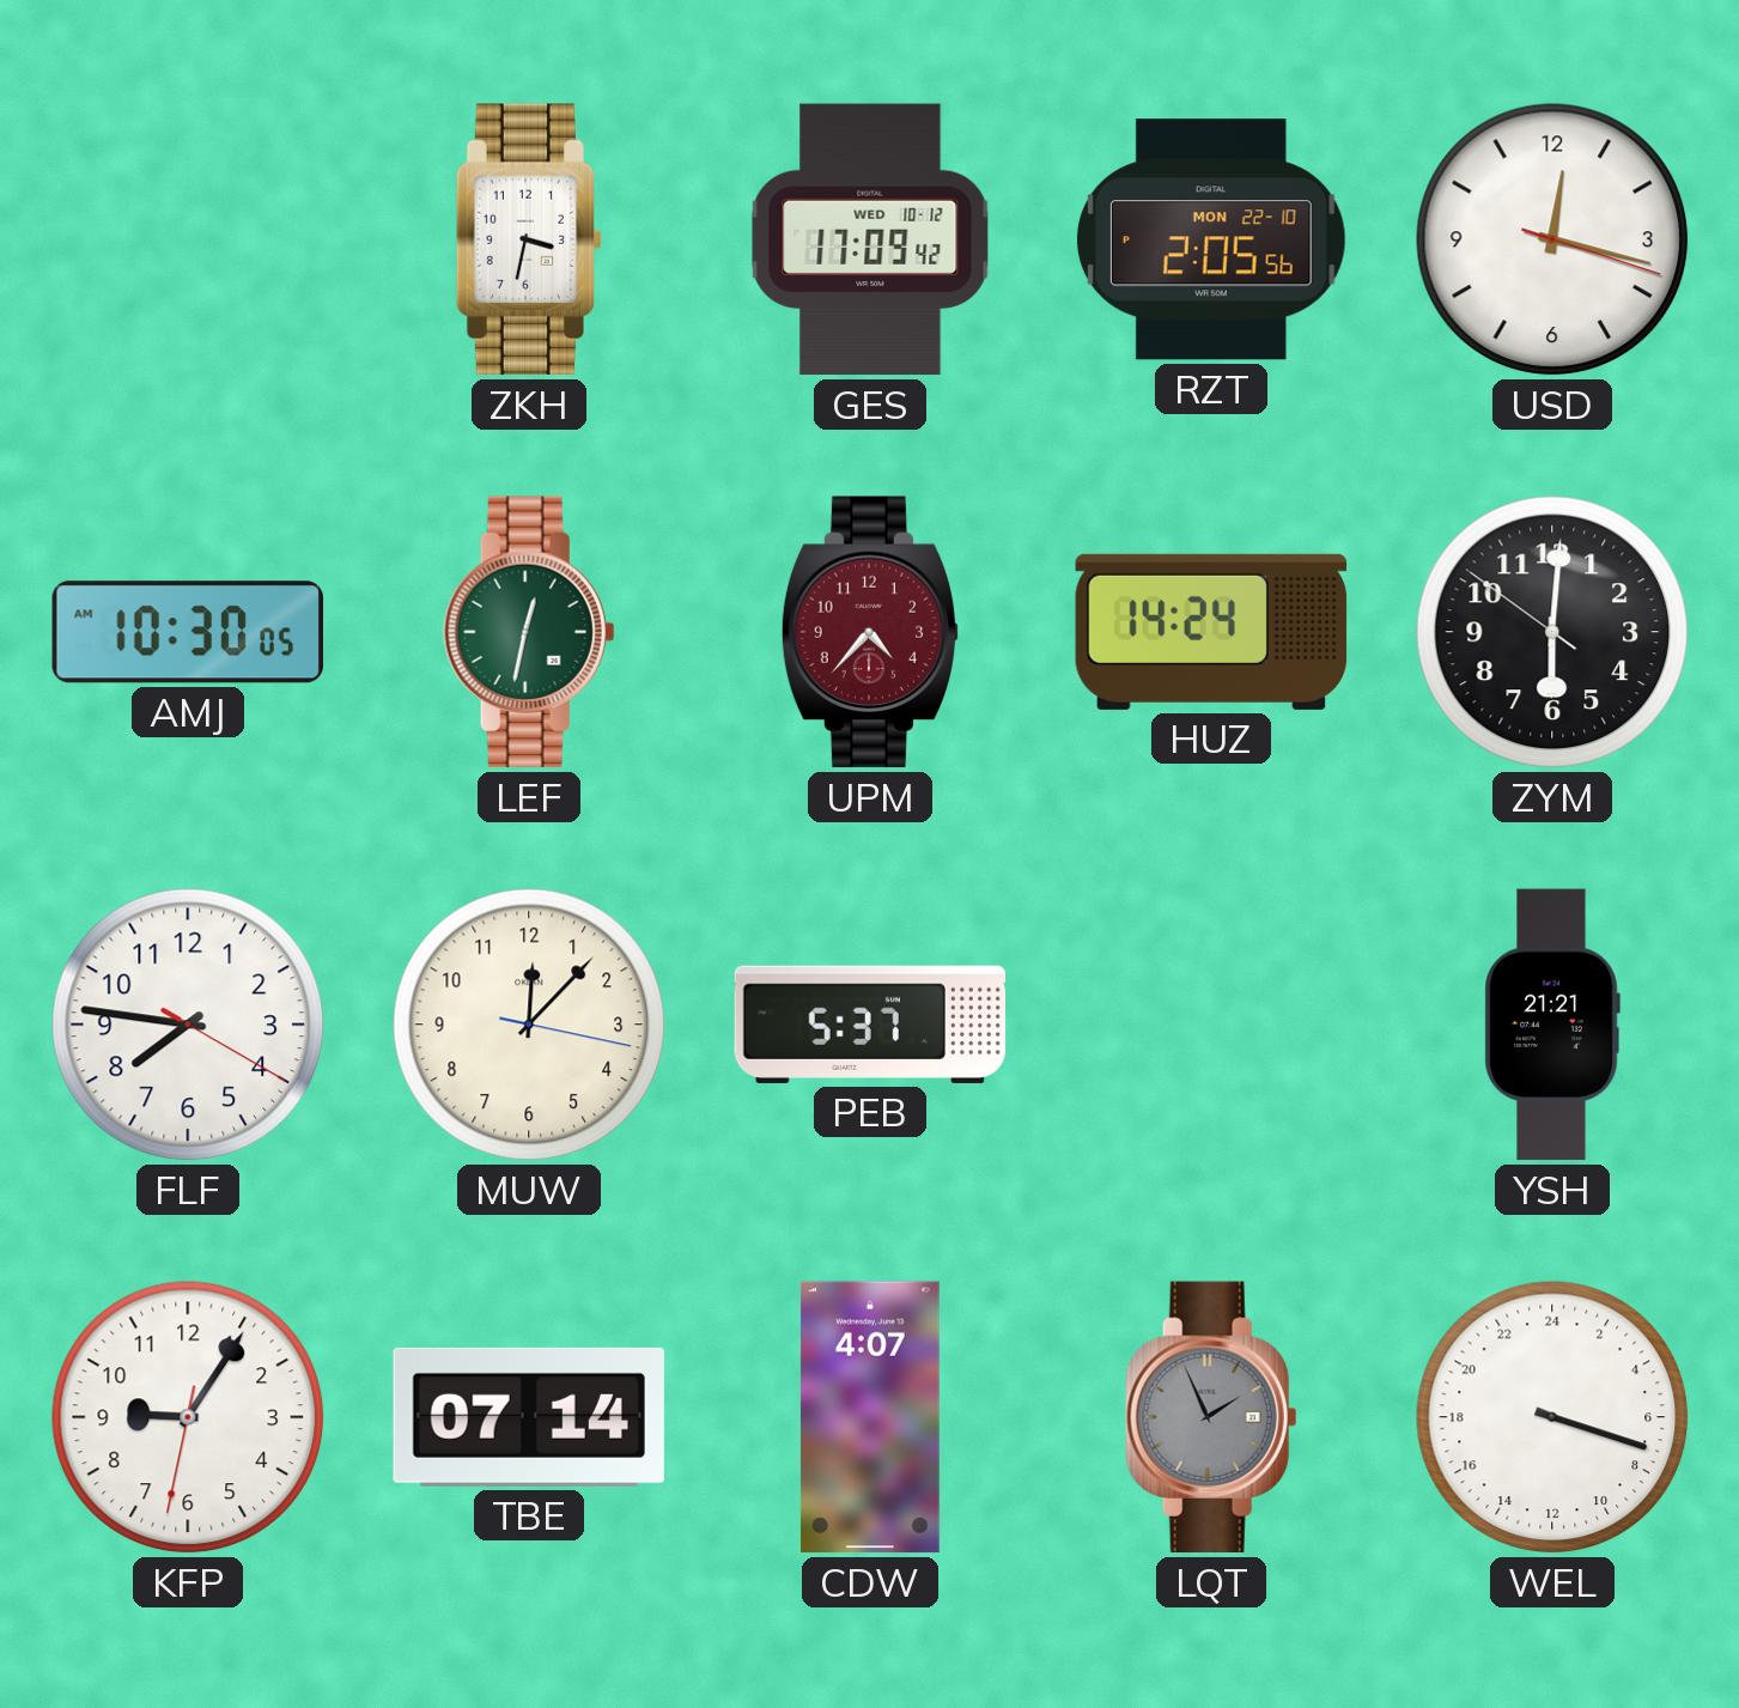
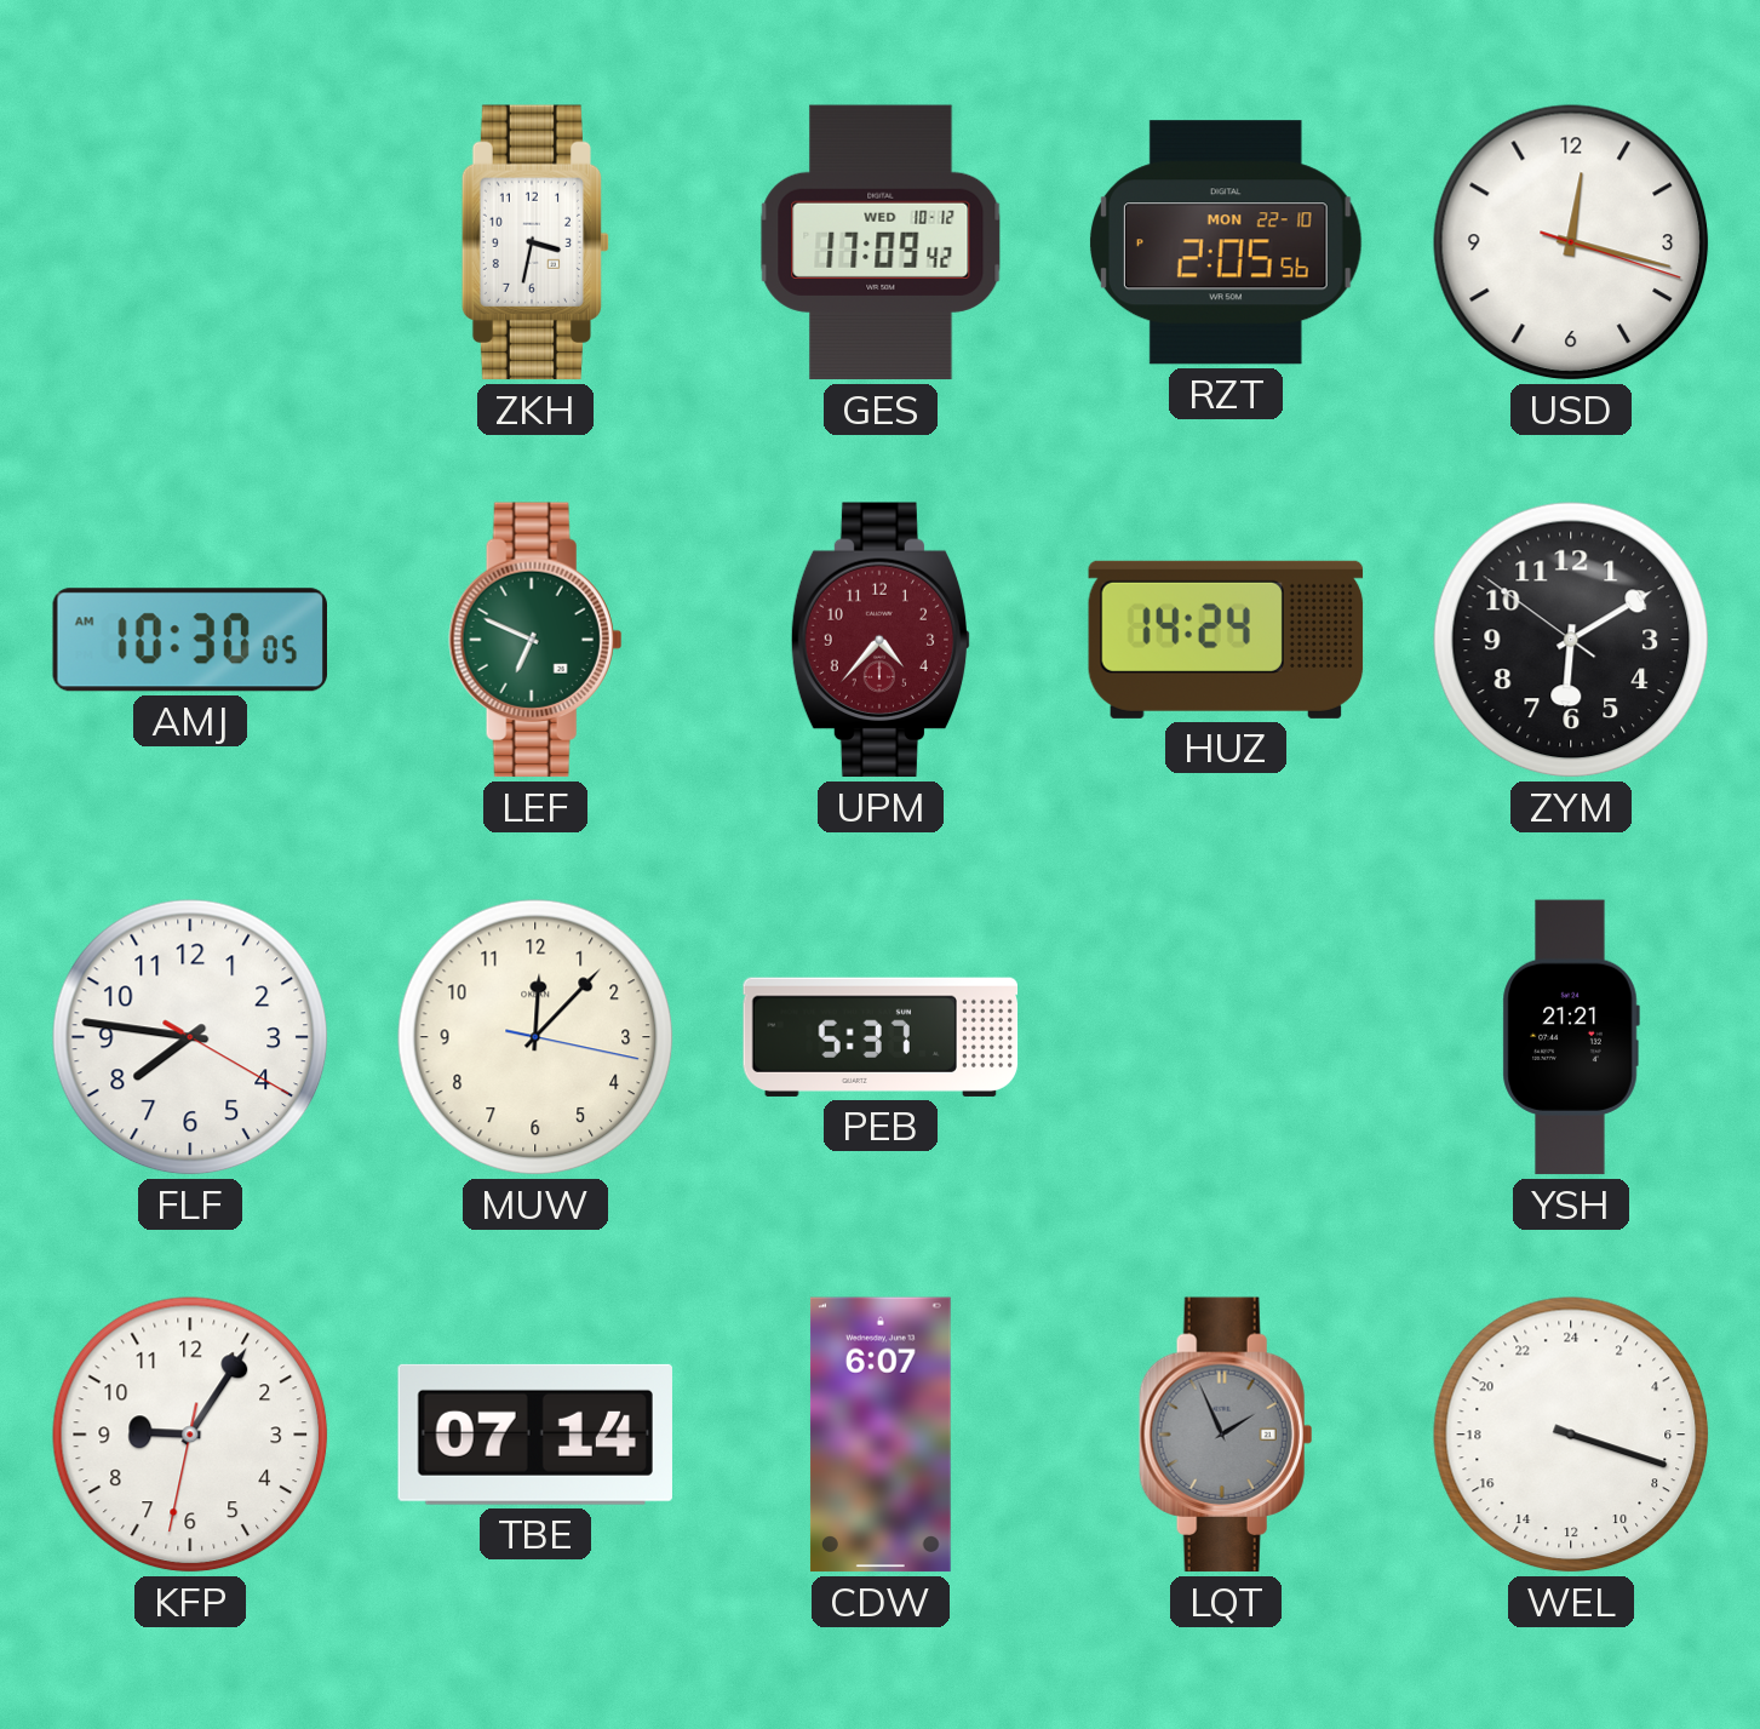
LEF: 12:32 -> 6:49 (535, 640)
ZYM: 6:00 -> 6:09 (1571, 640)
CDW: 4:07 -> 6:07 (881, 1435)
